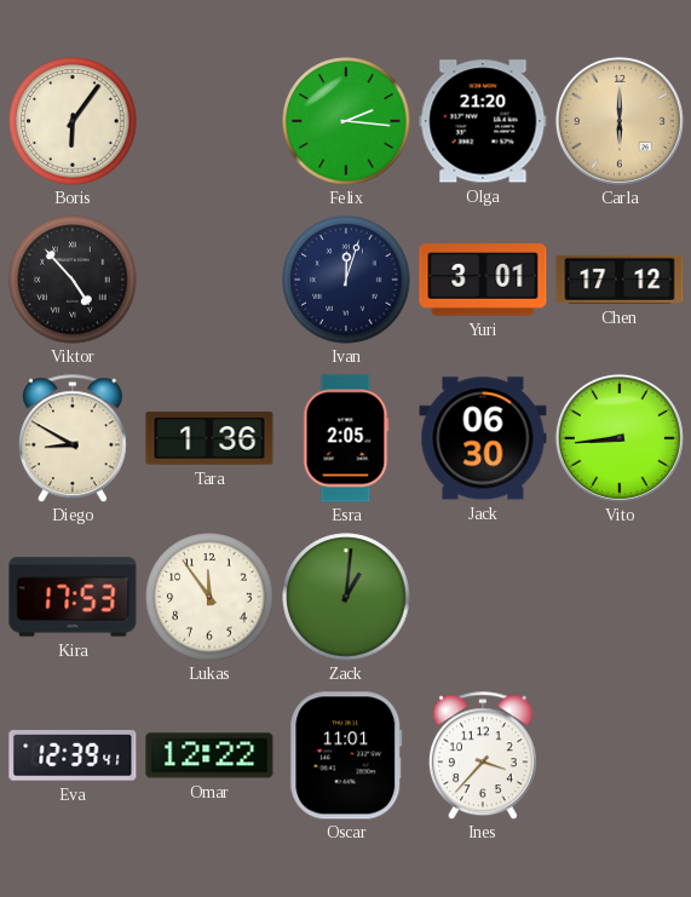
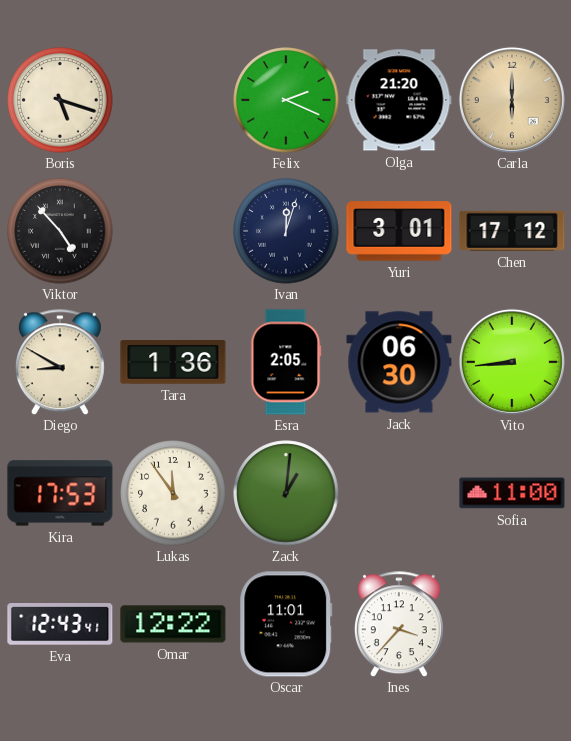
Boris: 6:06 -> 5:18 (60, 100)
Felix: 2:16 -> 2:19 (286, 100)
Sofia: none -> 11:00 (512, 493)
Eva: 12:39 -> 12:43 (60, 625)
